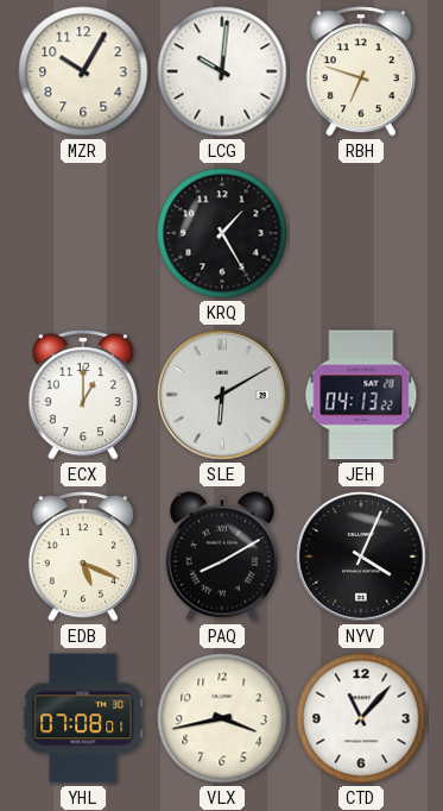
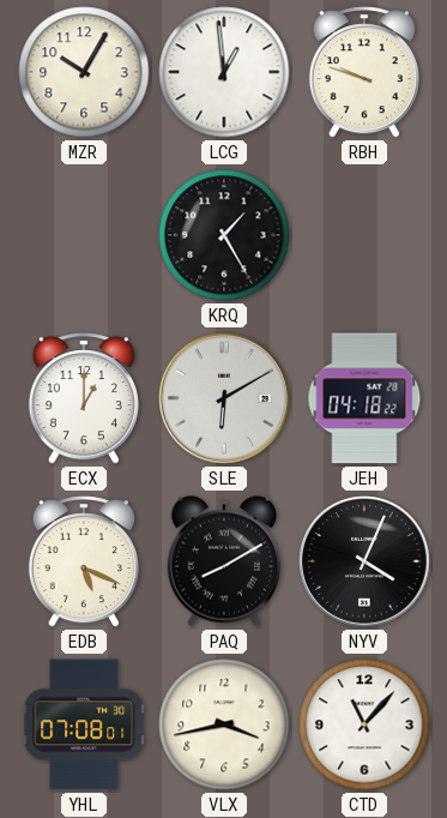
LCG: 10:01 -> 12:59 (224, 72)
RBH: 6:48 -> 9:48 (364, 72)
JEH: 04:13 -> 04:18 (364, 398)
